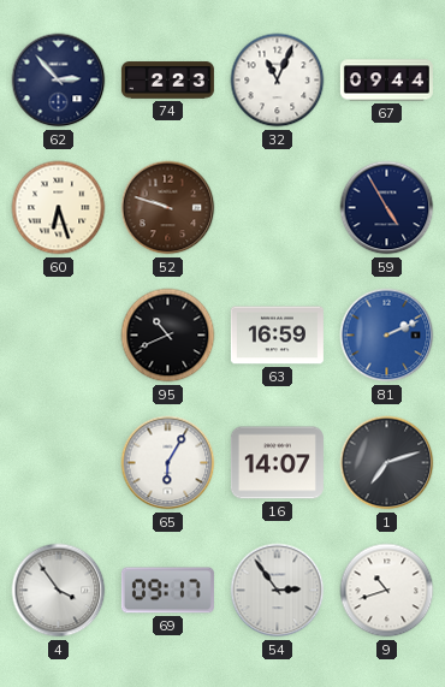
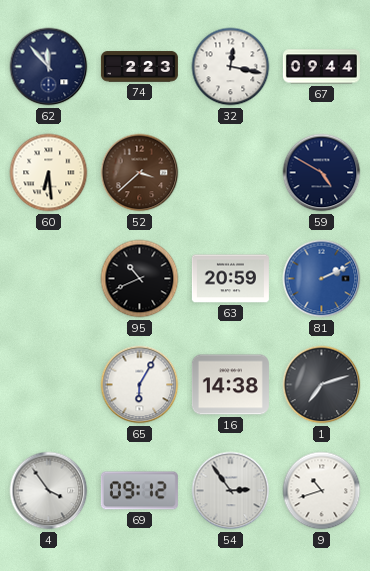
62: 2:53 -> 11:53 (49, 67)
32: 11:04 -> 12:17 (231, 67)
60: 6:27 -> 6:29 (49, 173)
52: 9:48 -> 3:38 (140, 173)
59: 4:55 -> 4:50 (322, 173)
63: 16:59 -> 20:59 (230, 279)
16: 14:07 -> 14:38 (230, 385)
69: 09:17 -> 09:12 (139, 491)
